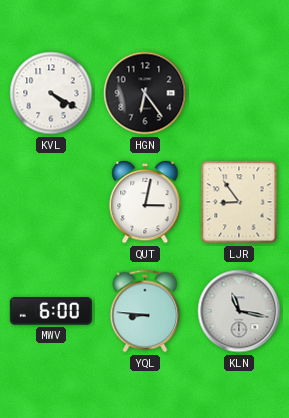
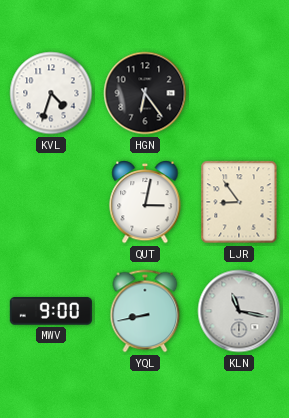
KVL: 4:20 -> 4:33 (51, 93)
MWV: 6:00 -> 9:00 (51, 311)
YQL: 8:46 -> 8:43 (145, 311)
